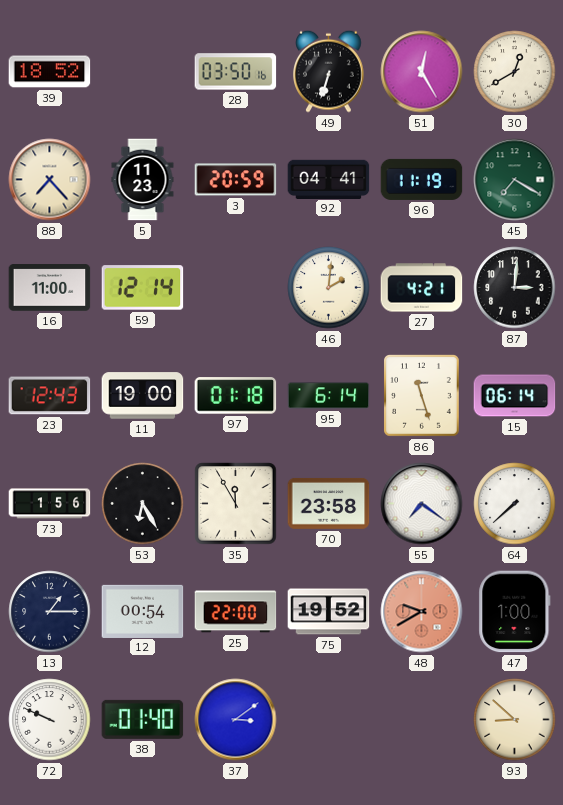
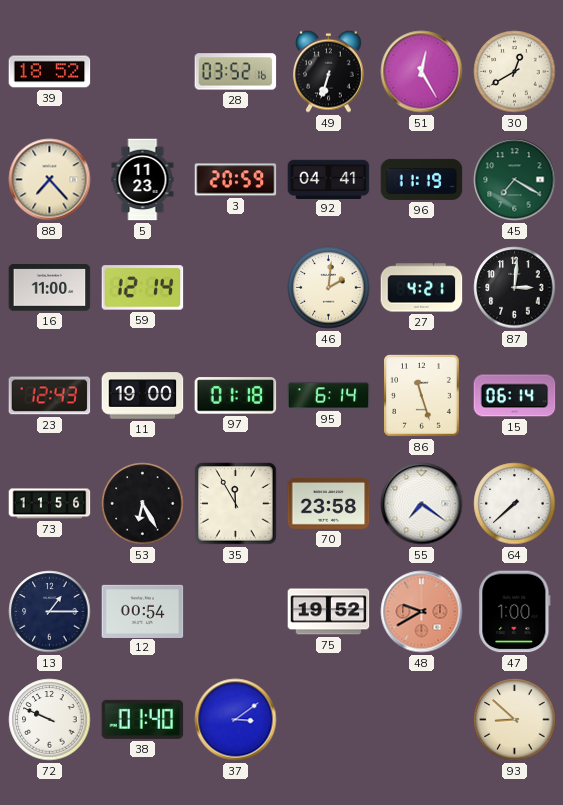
28: 03:50 -> 03:52 (236, 72)
73: 1:56 -> 11:56 (50, 504)
25: 22:00 -> none (236, 612)
